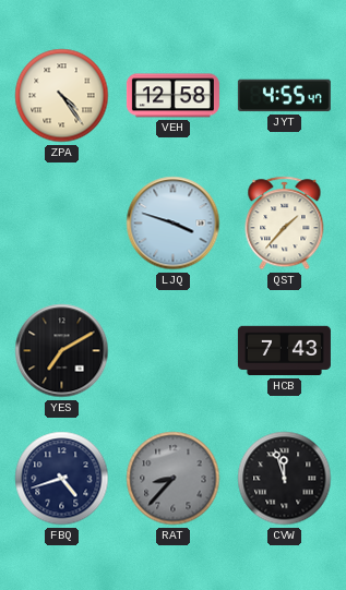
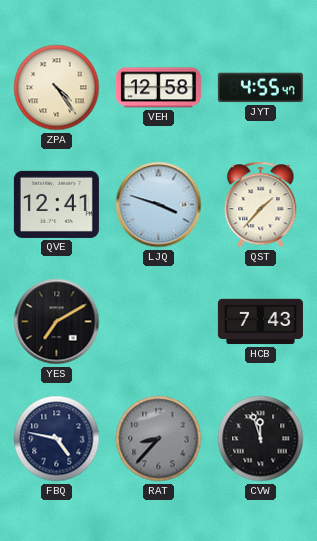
QVE: none -> 12:41 (56, 204)
FBQ: 4:42 -> 4:47 (57, 439)
